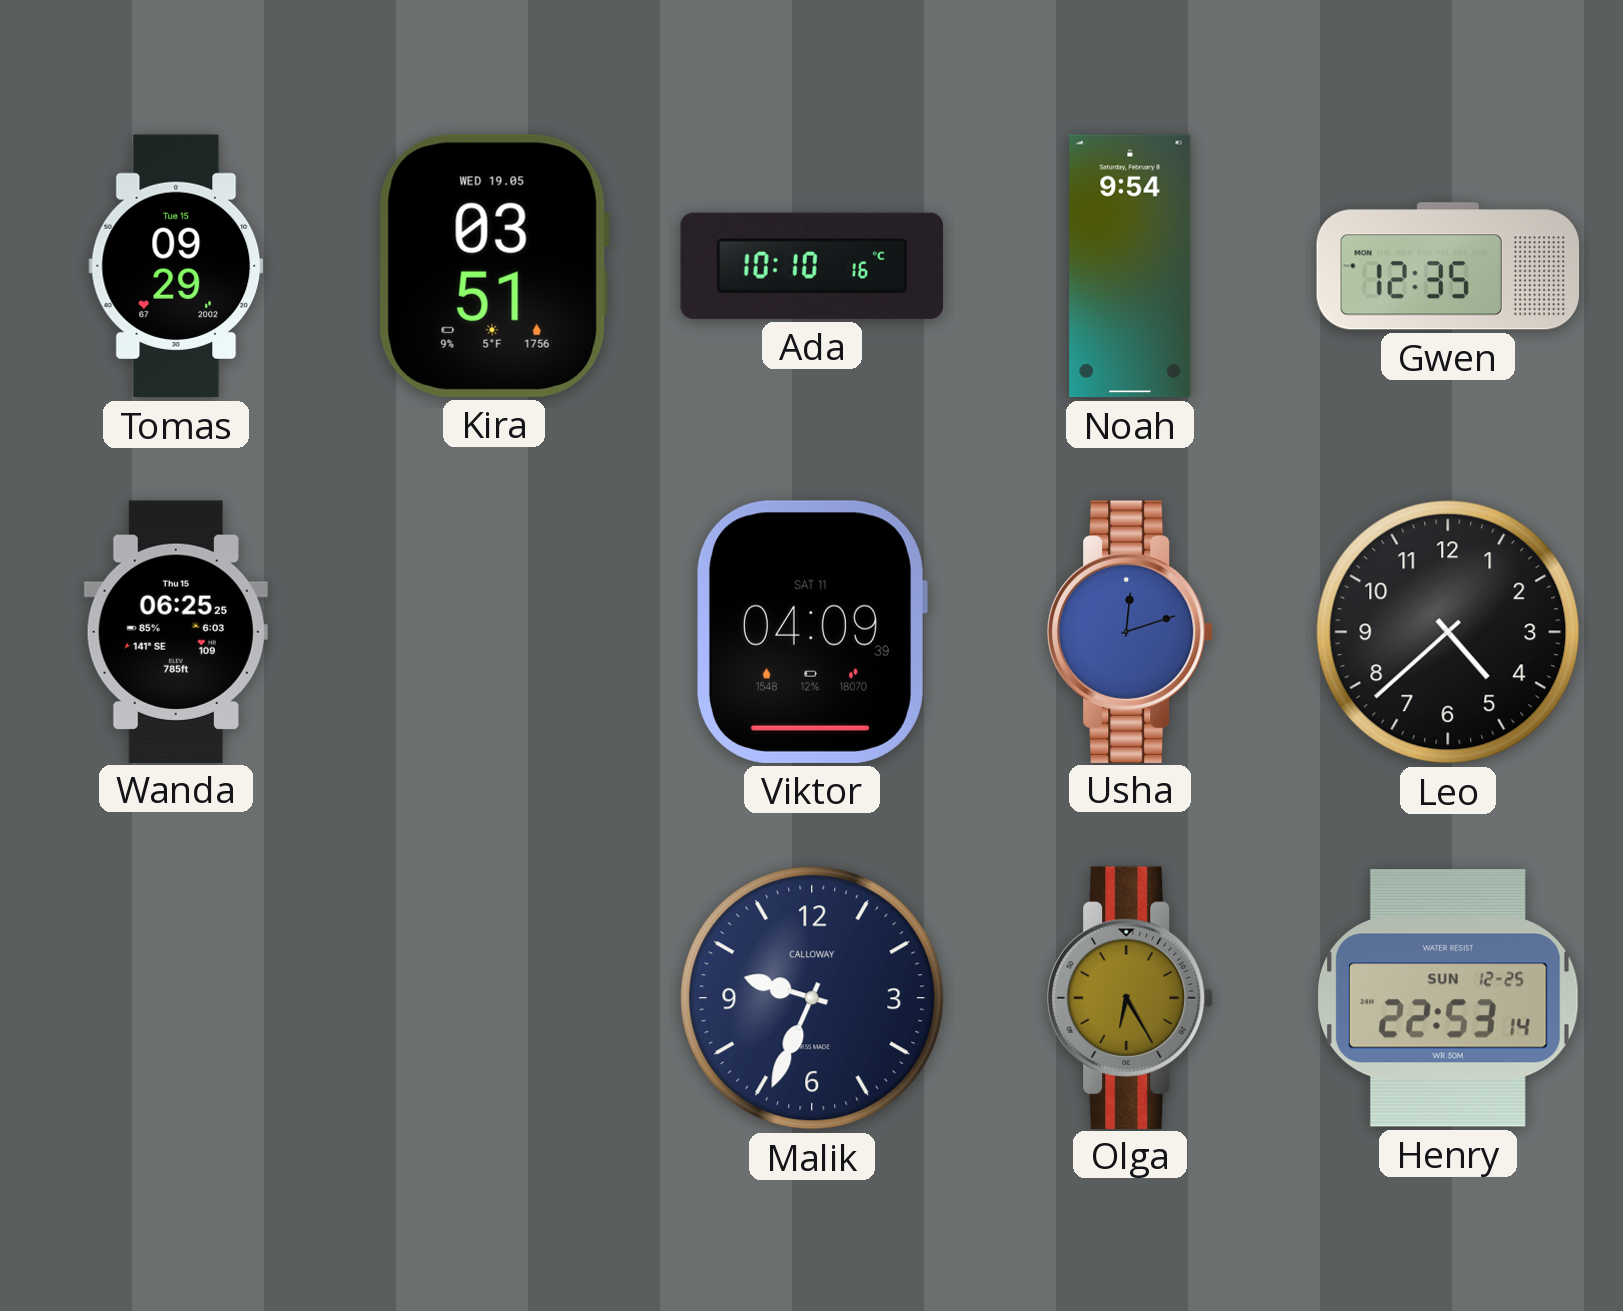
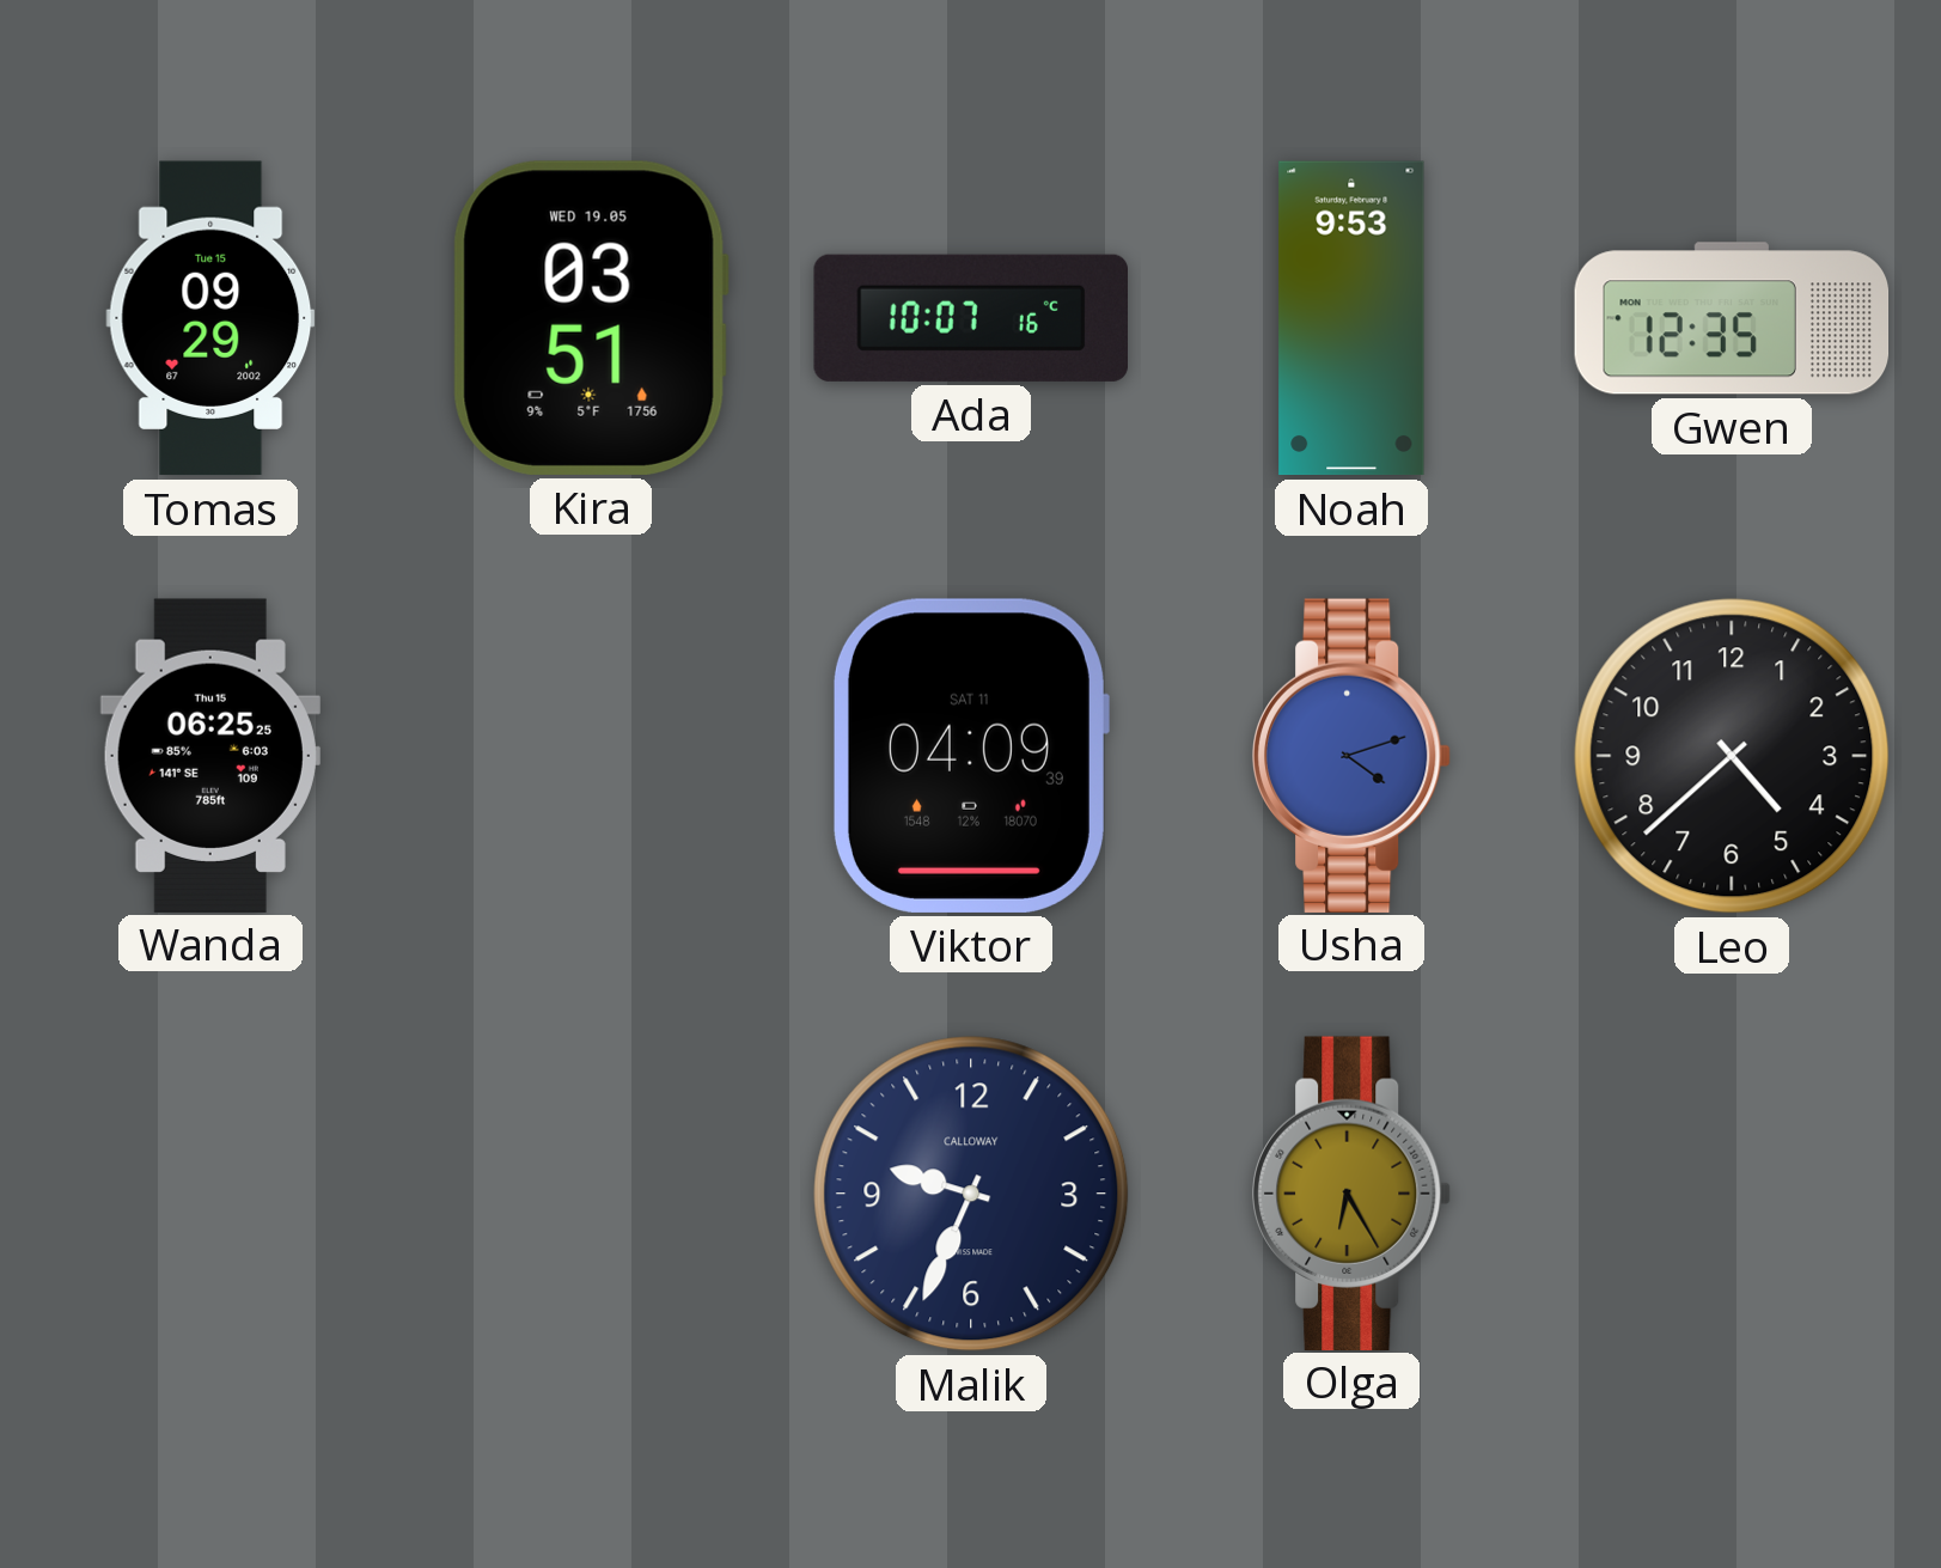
Ada: 10:10 -> 10:07 (970, 318)
Noah: 9:54 -> 9:53 (1351, 318)
Usha: 12:12 -> 4:12 (1353, 755)
Henry: 22:53 -> none (1448, 998)
